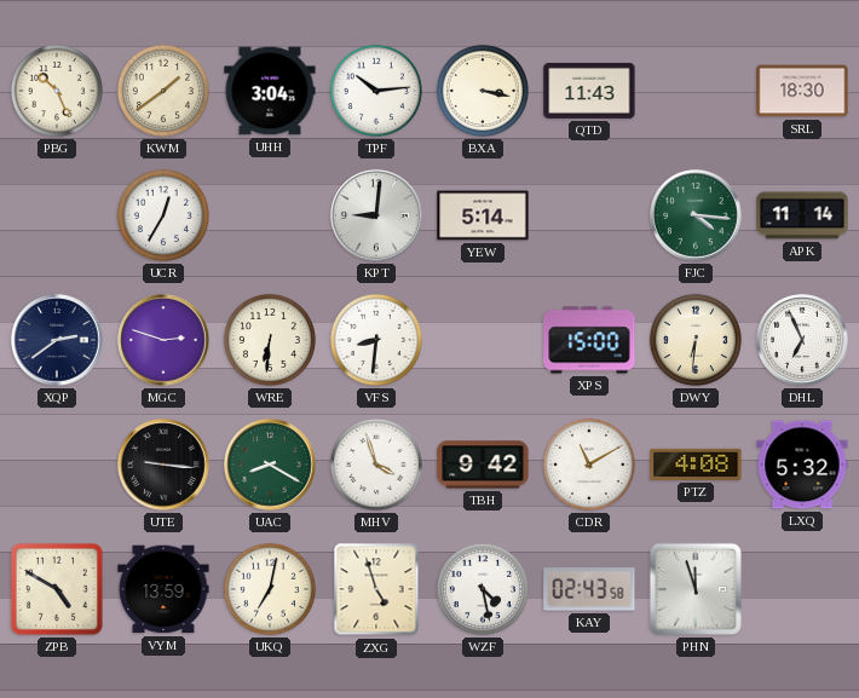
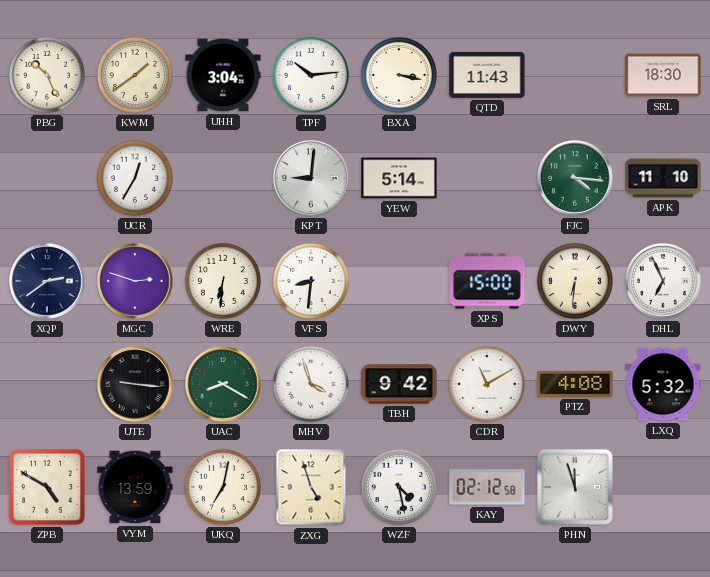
APK: 11:14 -> 11:10 (663, 178)
KAY: 02:43 -> 02:12 (487, 487)
